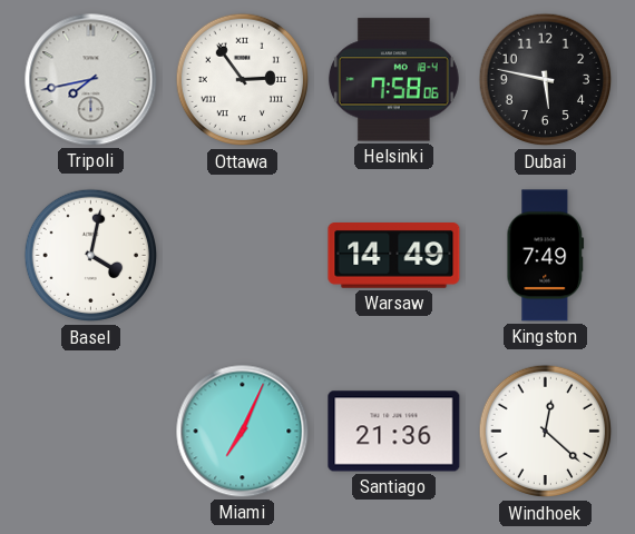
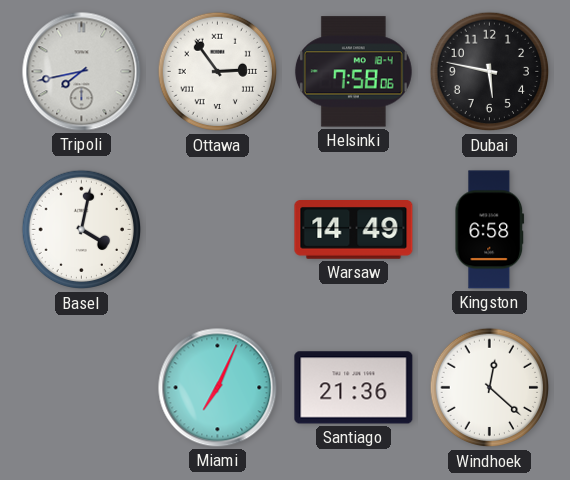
Kingston: 7:49 -> 6:58 (490, 230)
